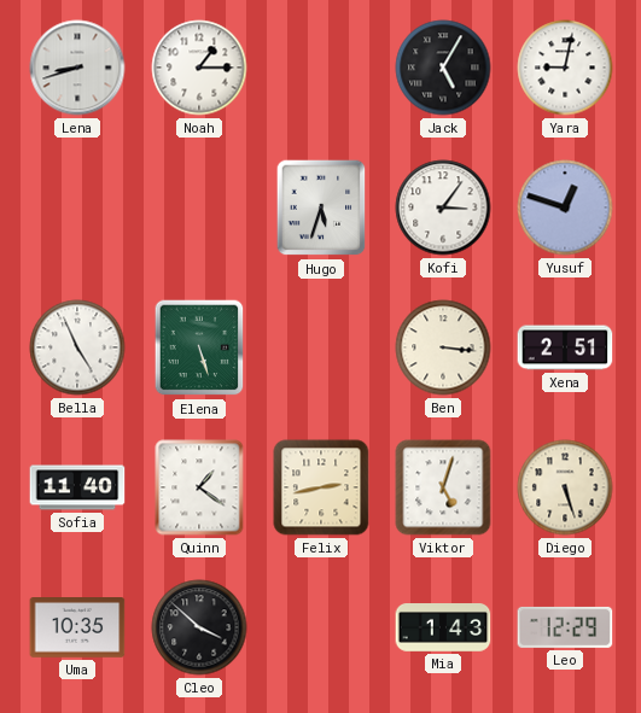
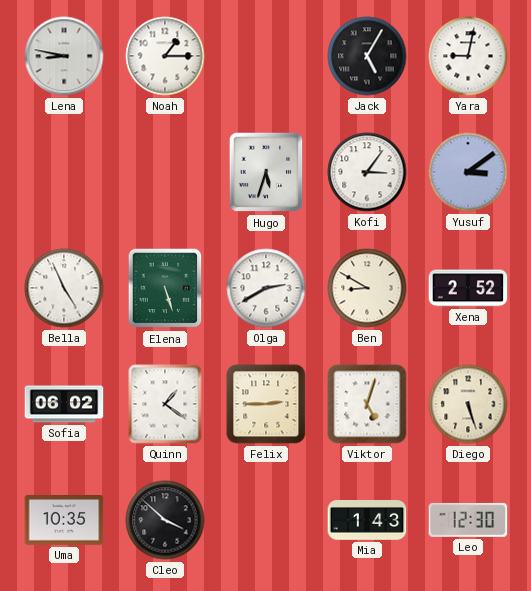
Lena: 8:42 -> 8:47 (64, 56)
Yusuf: 12:48 -> 3:09 (468, 172)
Olga: none -> 2:40 (266, 288)
Ben: 3:16 -> 8:50 (367, 288)
Xena: 2:51 -> 2:52 (468, 288)
Sofia: 11:40 -> 06:02 (64, 404)
Felix: 2:43 -> 2:45 (266, 404)
Leo: 12:29 -> 12:30 (468, 520)
